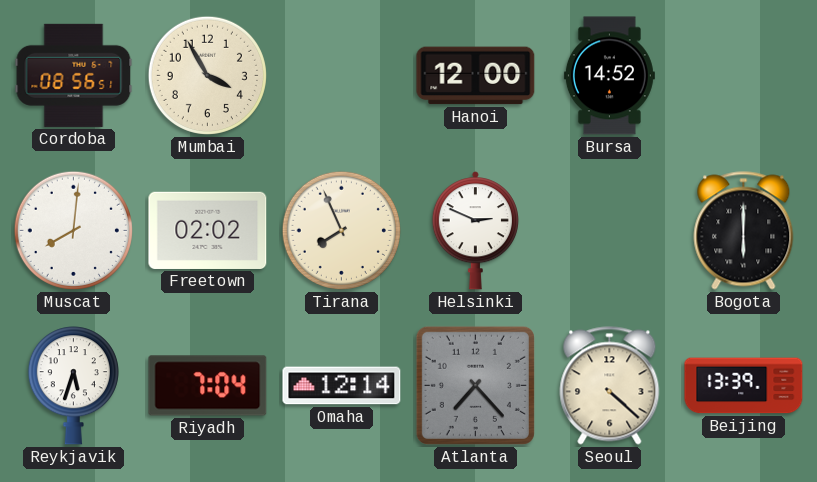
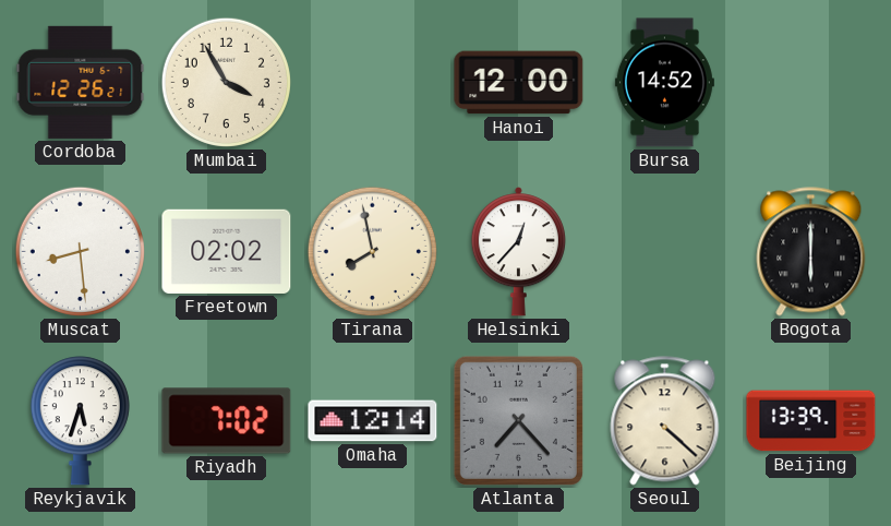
Cordoba: 08:56 -> 12:26 (81, 82)
Muscat: 8:01 -> 8:29 (80, 251)
Tirana: 7:56 -> 7:58 (372, 251)
Helsinki: 2:49 -> 12:37 (518, 252)
Riyadh: 7:04 -> 7:02 (227, 421)
